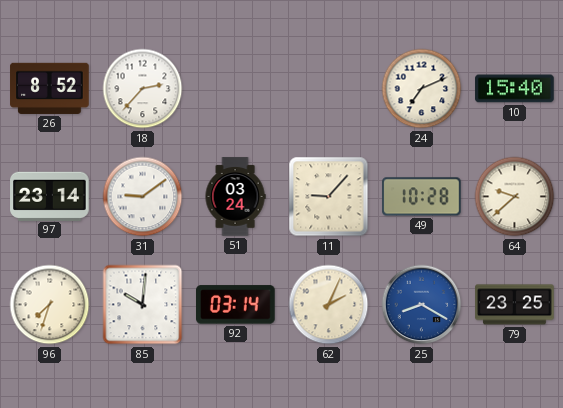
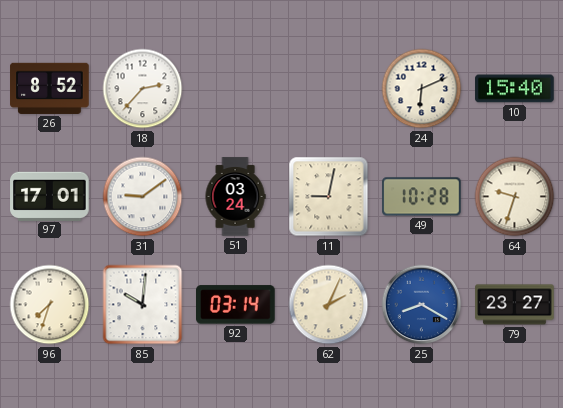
24: 7:11 -> 6:11 (422, 89)
97: 23:14 -> 17:01 (50, 196)
11: 9:07 -> 9:02 (329, 197)
64: 9:38 -> 9:33 (515, 197)
79: 23:25 -> 23:27 (515, 305)
